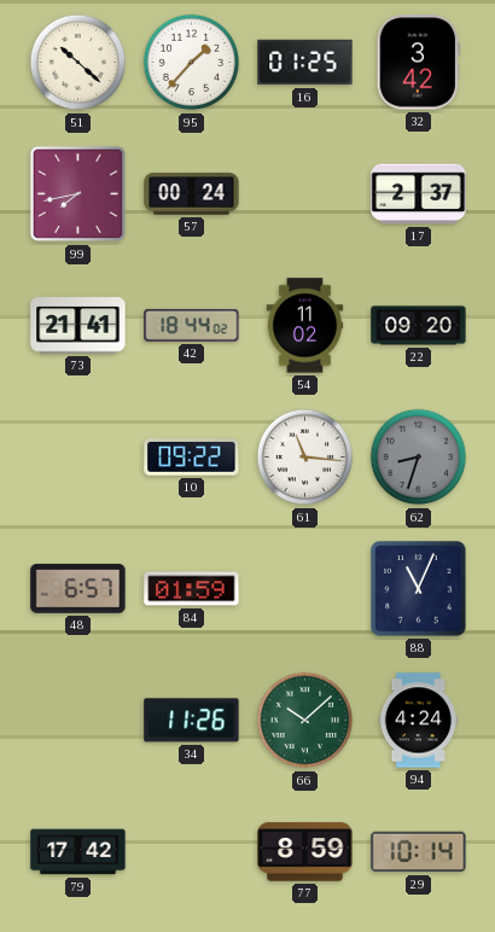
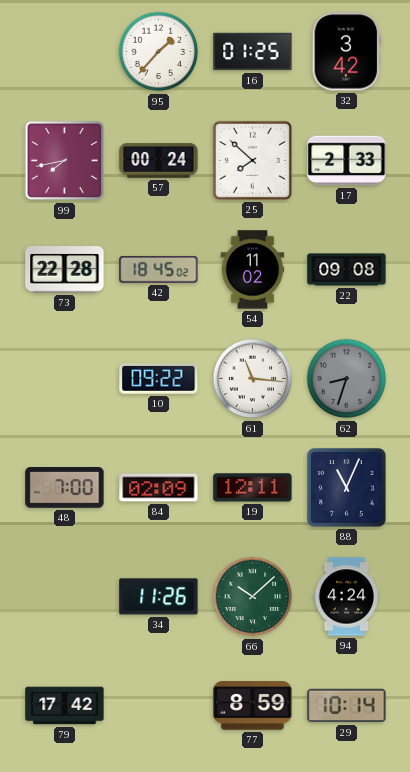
51: 10:22 -> none (78, 63)
25: none -> 7:52 (252, 160)
17: 2:37 -> 2:33 (347, 161)
73: 21:41 -> 22:28 (65, 270)
42: 18:44 -> 18:45 (159, 269)
22: 09:20 -> 09:08 (347, 270)
48: 6:57 -> 7:00 (65, 488)
84: 01:59 -> 02:09 (159, 488)
19: none -> 12:11 (253, 488)
